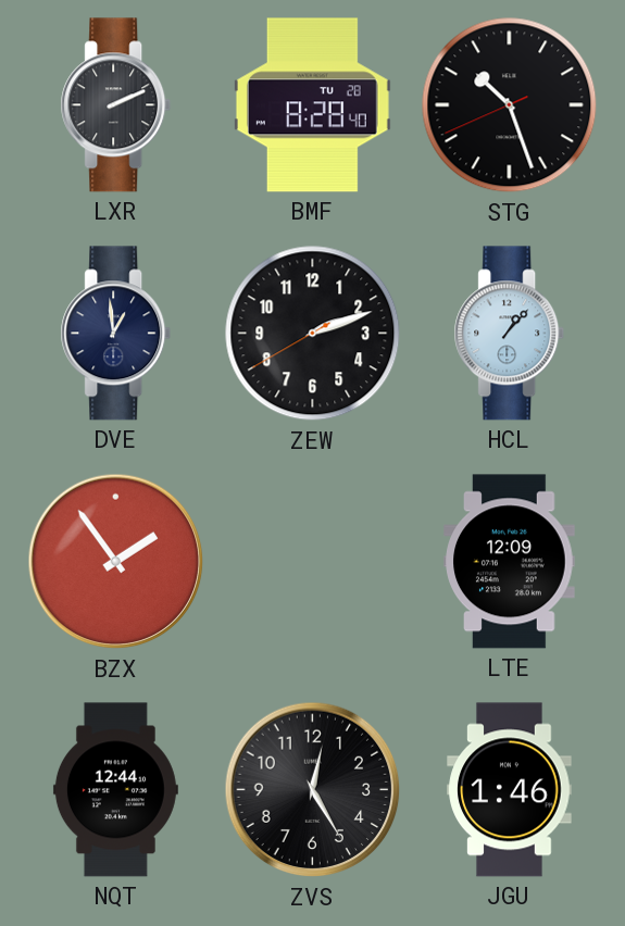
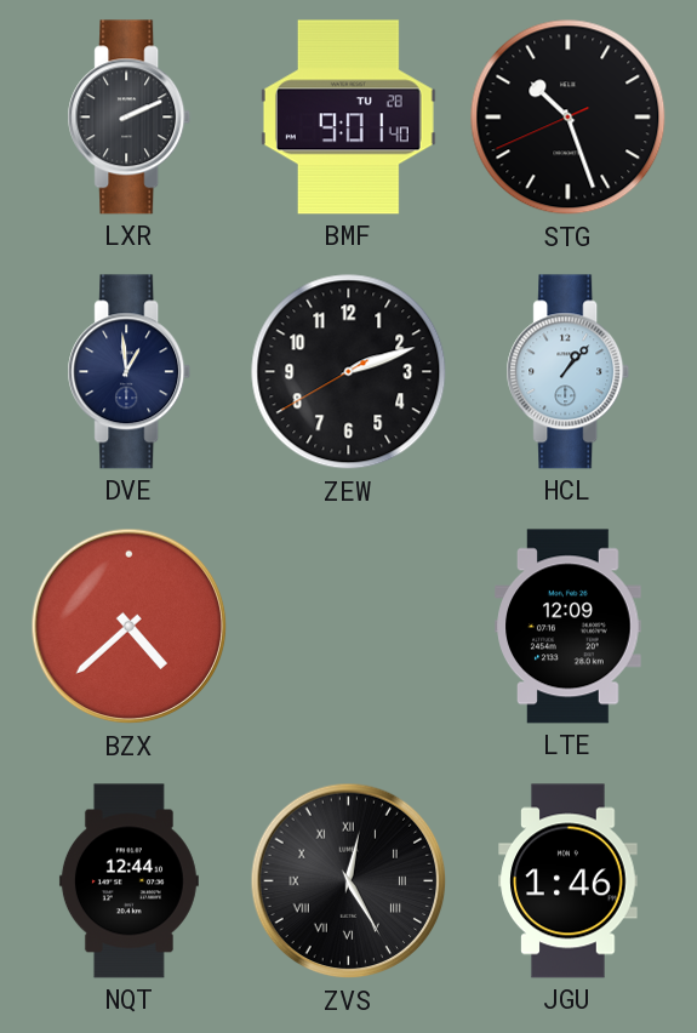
BMF: 8:28 -> 9:01 (348, 118)
BZX: 1:54 -> 4:38 (130, 627)
ZVS numerals: Arabic -> Roman (349, 881)
